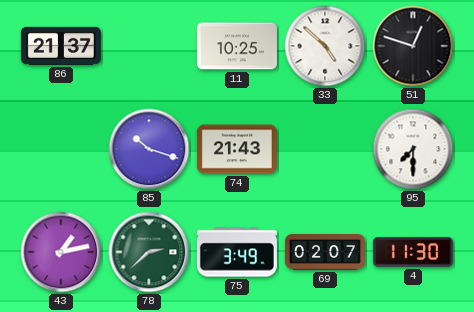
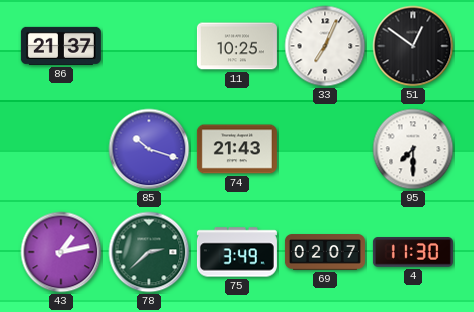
33: 4:52 -> 7:04 (325, 46)
51: 12:48 -> 12:51 (413, 46)
